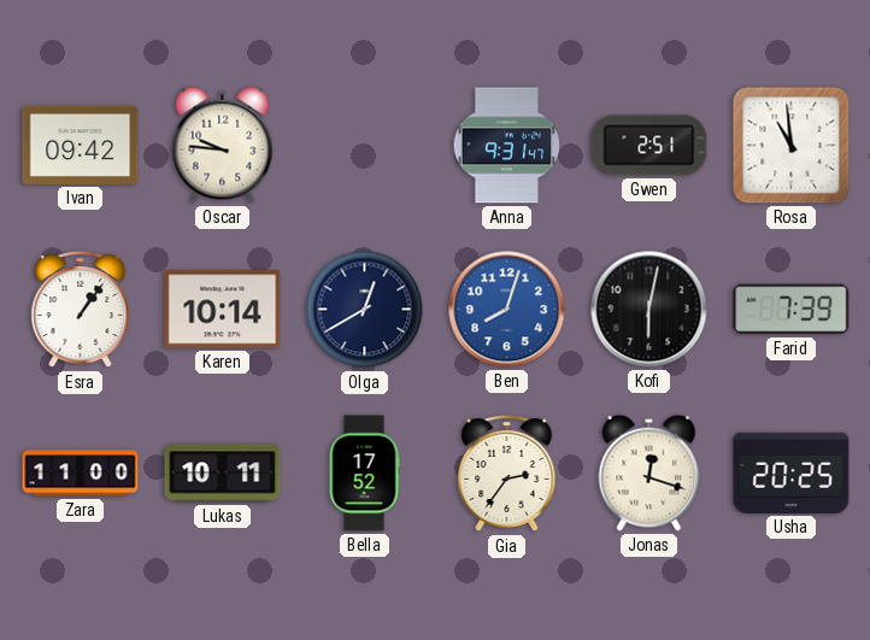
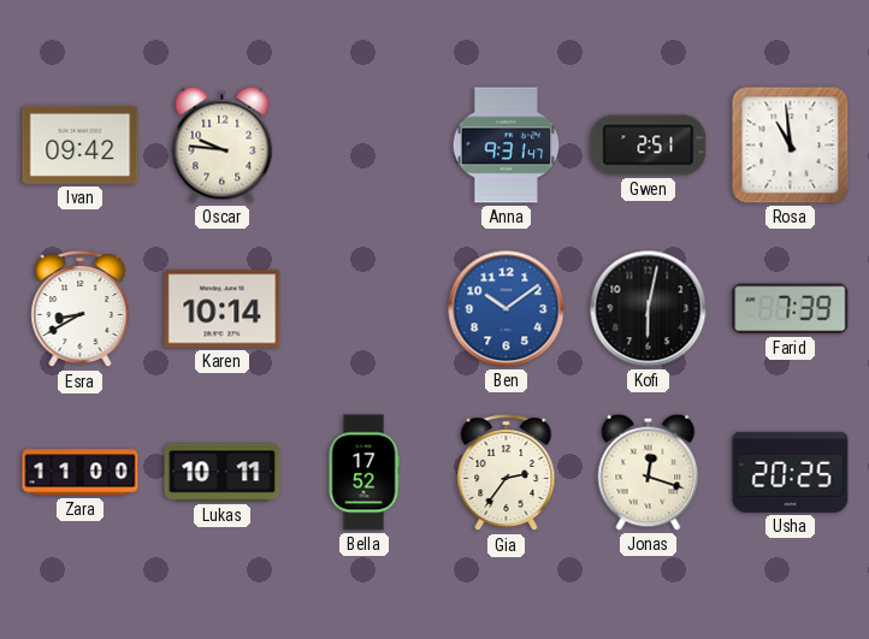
Esra: 1:06 -> 8:40 (81, 309)
Olga: 12:40 -> none (365, 310)
Ben: 8:03 -> 10:09 (507, 309)
